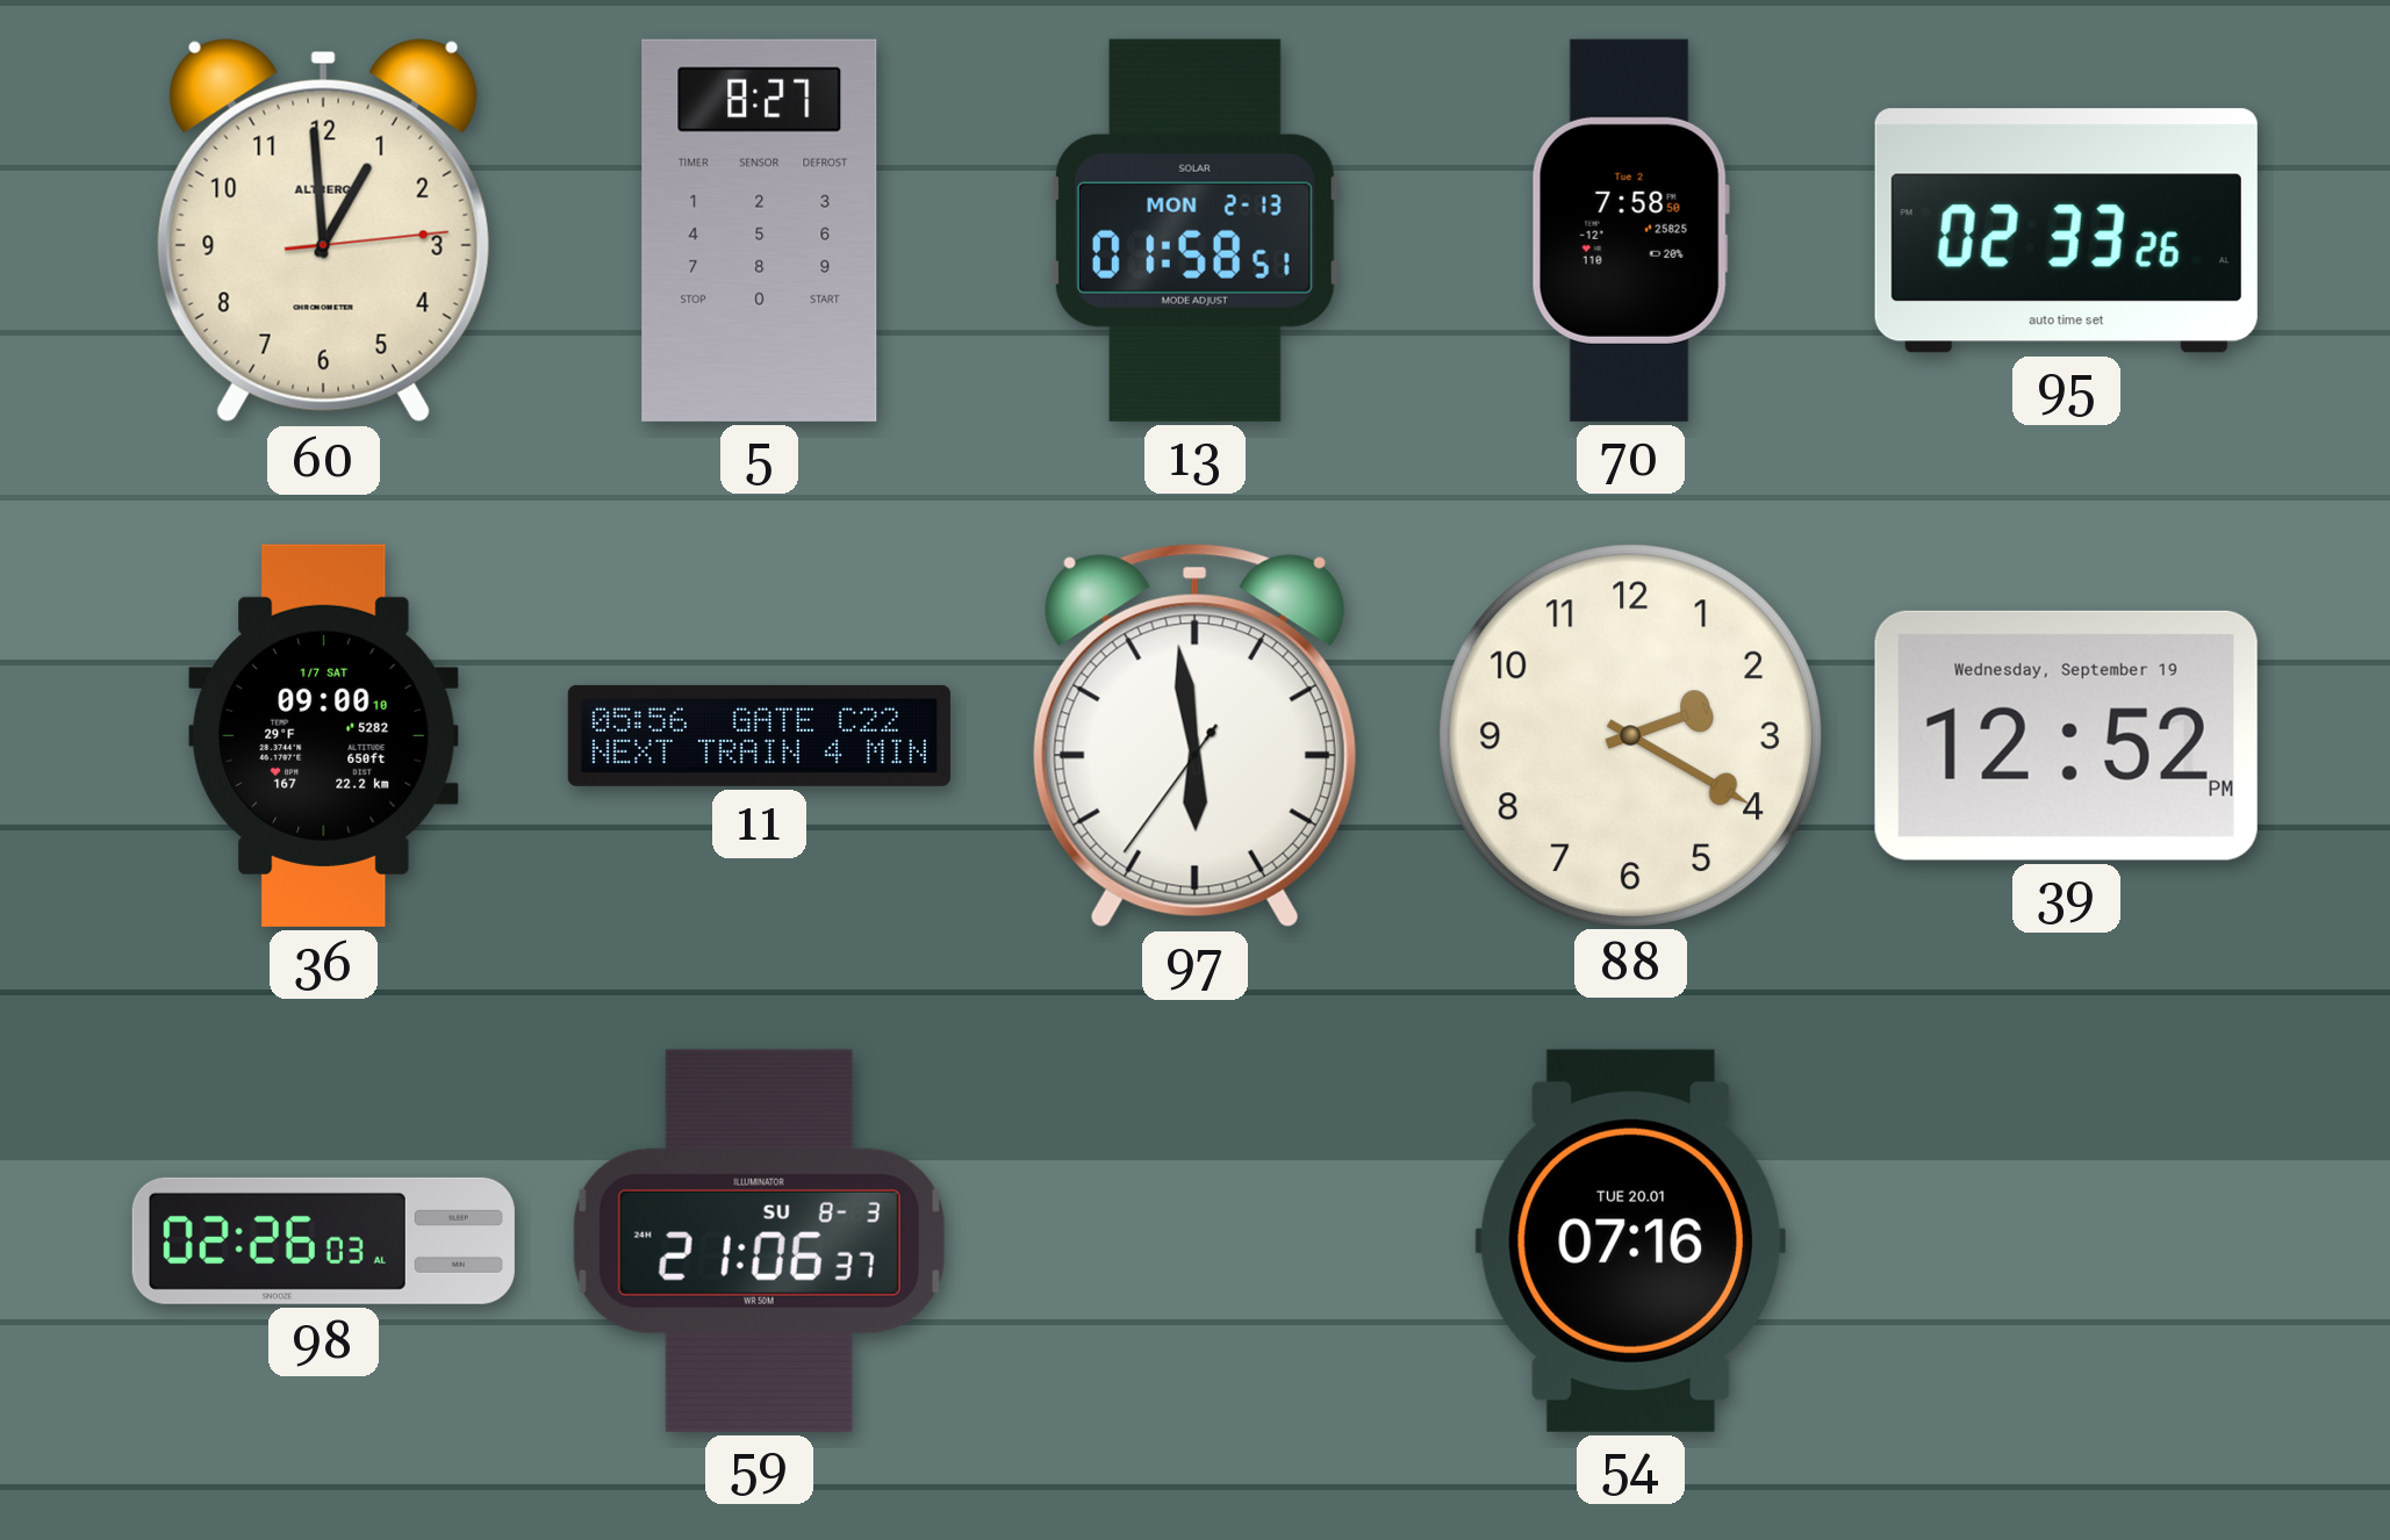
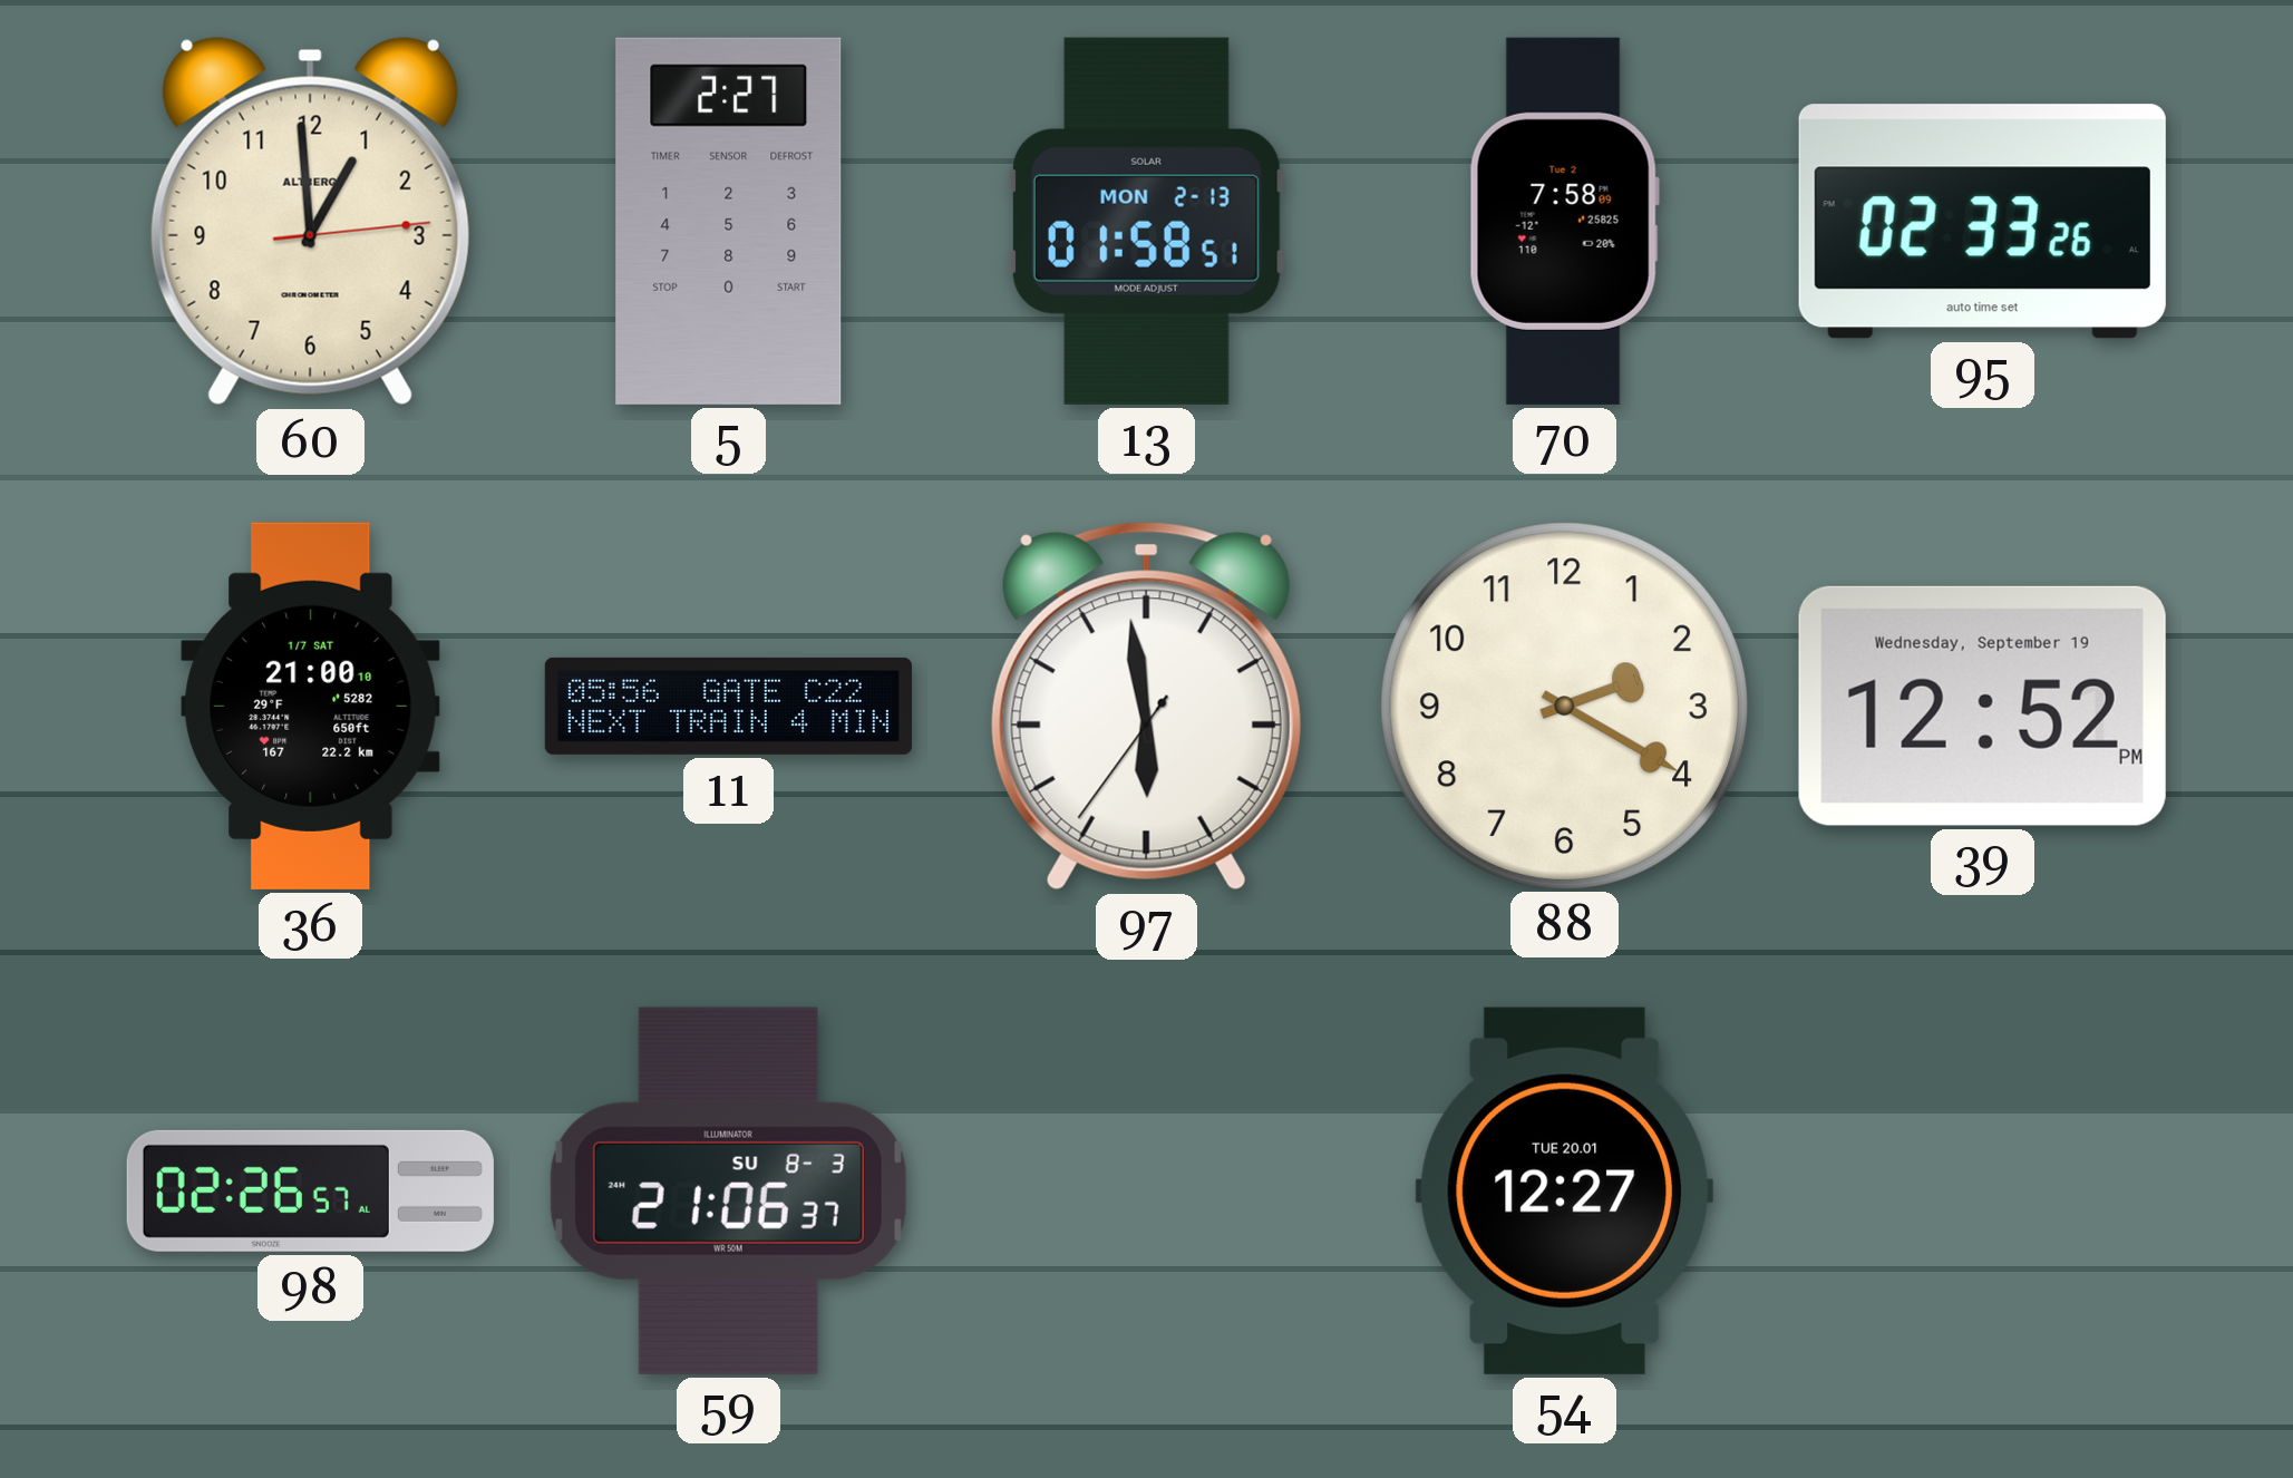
5: 8:27 -> 2:27 (729, 221)
70: 7:58:50 -> 7:58:09 (1564, 221)
36: 09:00 -> 21:00 (311, 706)
98: 02:26:03 -> 02:26:57 (310, 1190)
54: 07:16 -> 12:27 (1564, 1190)
